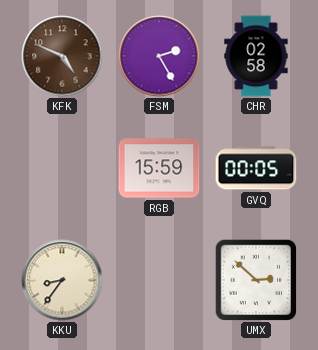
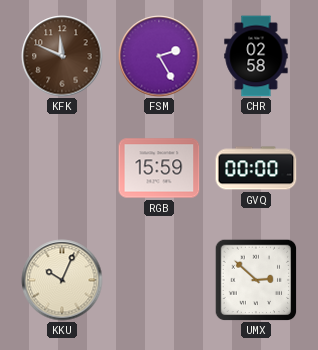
KFK: 4:49 -> 11:49 (62, 56)
GVQ: 00:05 -> 00:00 (256, 168)
KKU: 8:36 -> 10:04 (62, 280)
